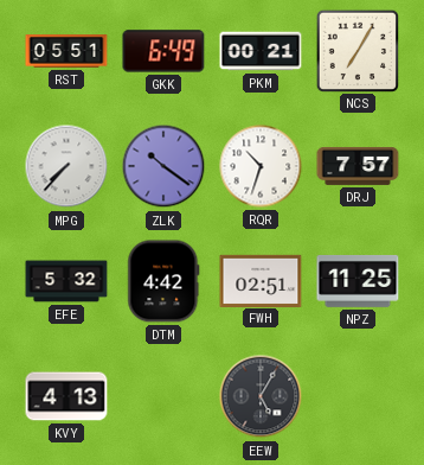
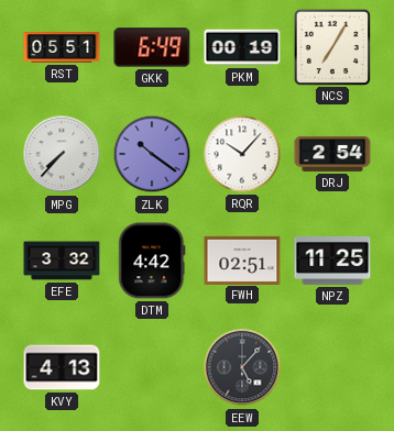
PKM: 00:21 -> 00:19 (242, 47)
RQR: 10:33 -> 10:07 (242, 154)
DRJ: 7:57 -> 2:54 (332, 154)
EFE: 5:32 -> 3:32 (62, 261)
EEW: 5:05 -> 5:07 (242, 367)
